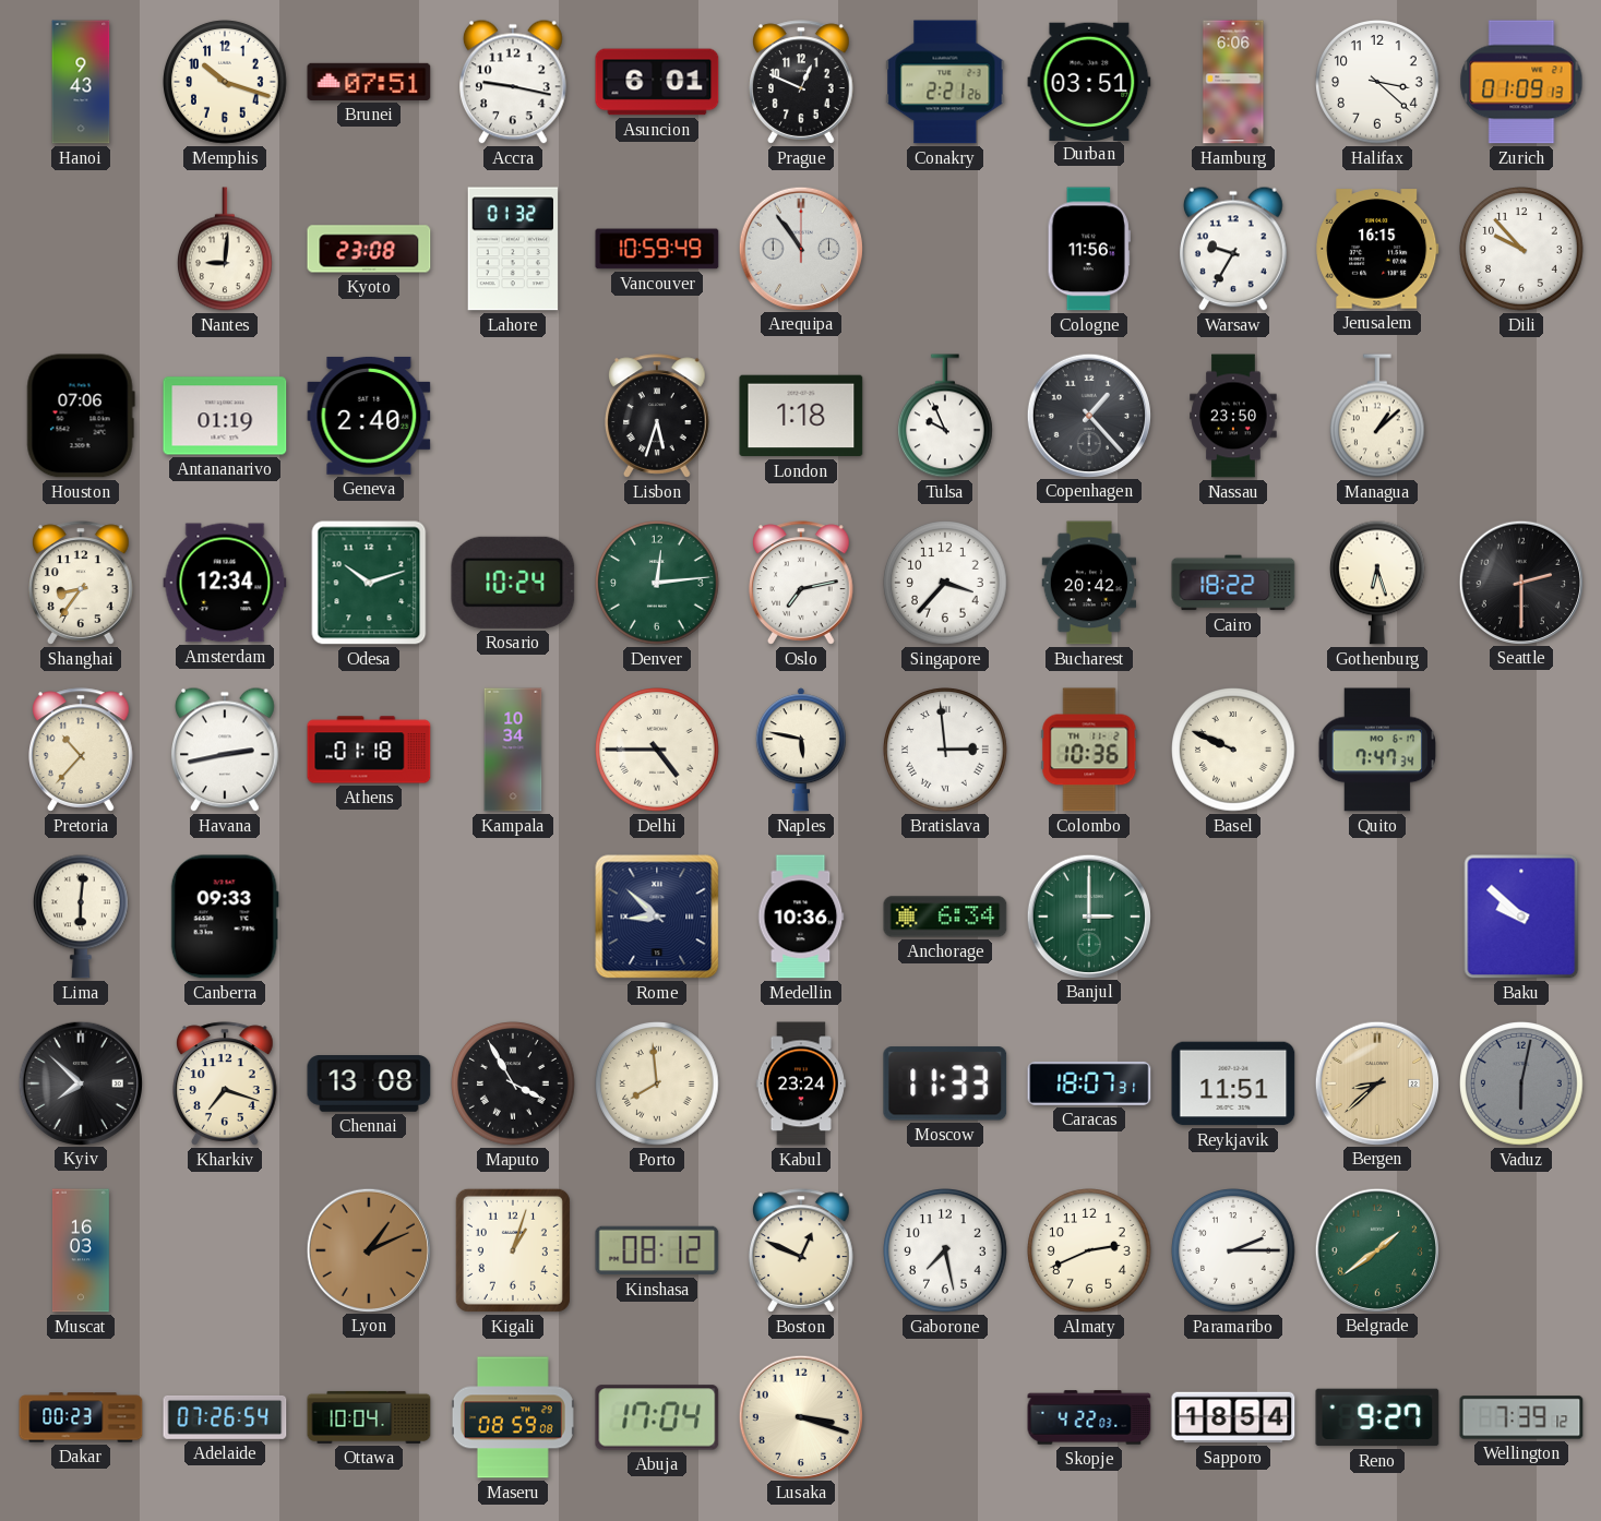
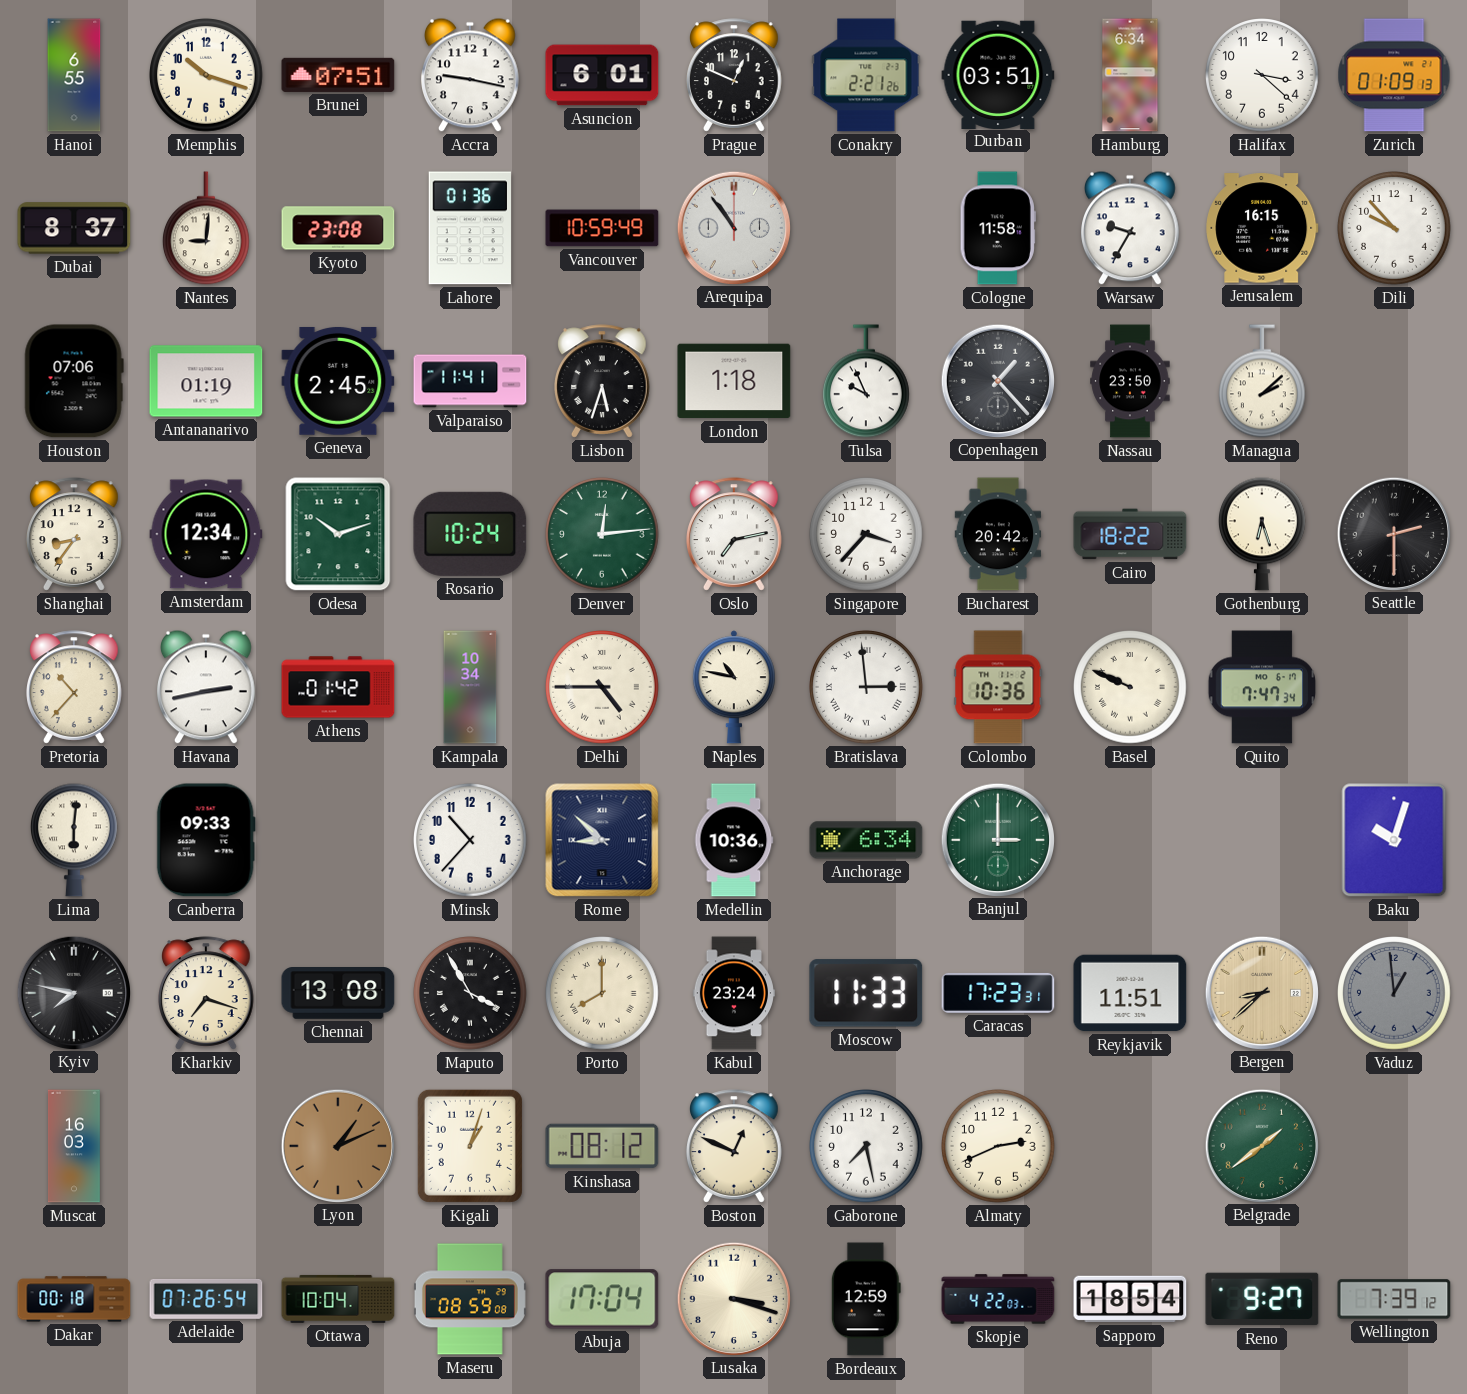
Hanoi: 9:43 -> 6:55 (74, 75)
Hamburg: 6:06 -> 6:34 (1130, 75)
Dubai: none -> 8:37 (74, 228)
Lahore: 01:32 -> 01:36 (470, 228)
Cologne: 11:56 -> 11:58 (998, 228)
Geneva: 2:40 -> 2:45 (338, 381)
Valparaiso: none -> 11:41 (470, 381)
Managua: 1:08 -> 2:08 (1263, 381)
Athens: 01:18 -> 01:42 (338, 687)
Naples: 5:47 -> 10:47 (734, 687)
Minsk: none -> 10:37 (471, 841)
Baku: 9:52 -> 10:03 (1394, 840)
Kyiv: 7:52 -> 7:47 (73, 992)
Porto: 7:59 -> 8:00 (603, 994)
Caracas: 18:07 -> 17:23 (998, 993)
Vaduz: 6:02 -> 12:59 (1395, 994)
Paramaribo: 2:15 -> none (1234, 1251)
Dakar: 00:23 -> 00:18 (74, 1299)
Bordeaux: none -> 12:59 (866, 1299)
